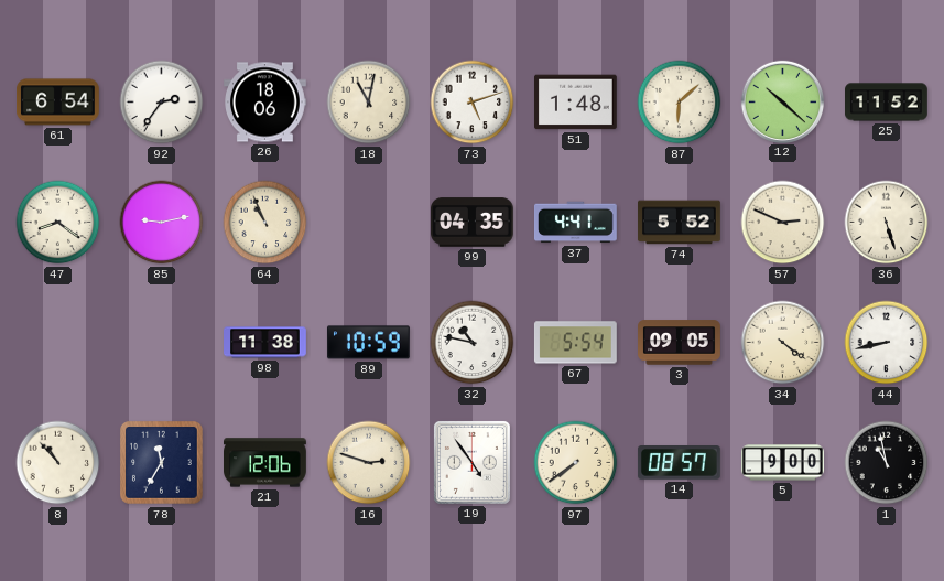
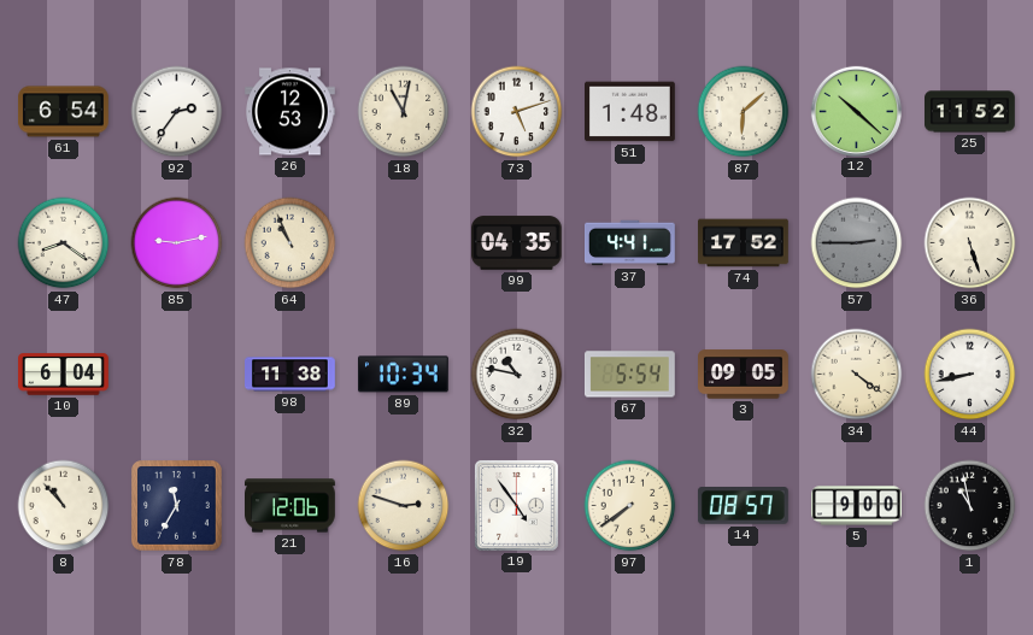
26: 18:06 -> 12:53 (290, 112)
74: 5:52 -> 17:52 (744, 243)
57: 2:49 -> 2:45 (857, 243)
57 dial: cream -> grey (857, 243)
10: none -> 6:04 (64, 375)
89: 10:59 -> 10:34 (403, 375)
